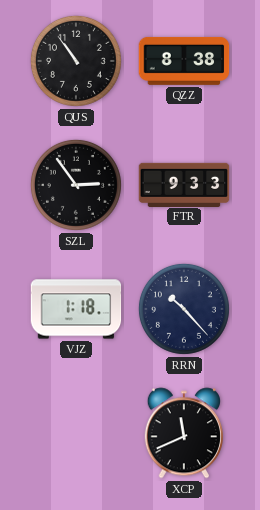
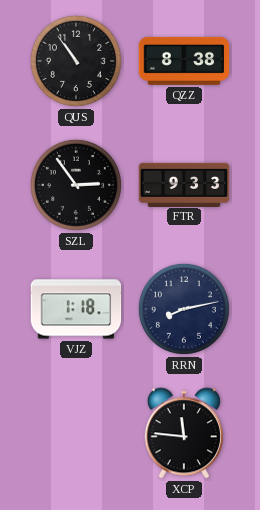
RRN: 10:23 -> 8:13 (184, 309)
XCP: 11:41 -> 11:46 (184, 433)
